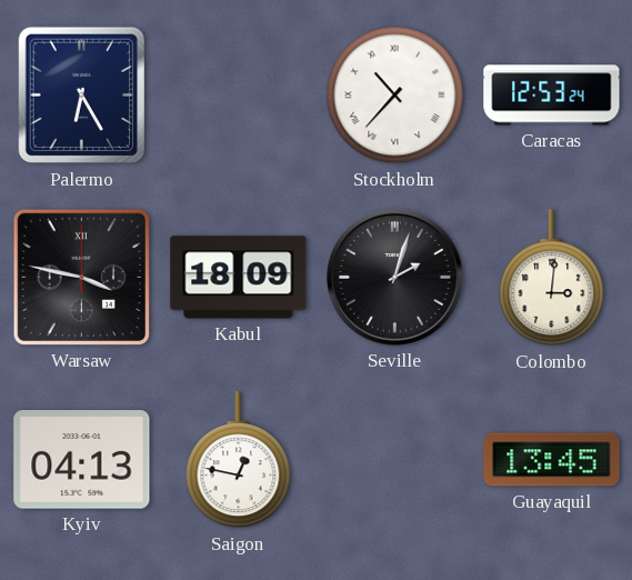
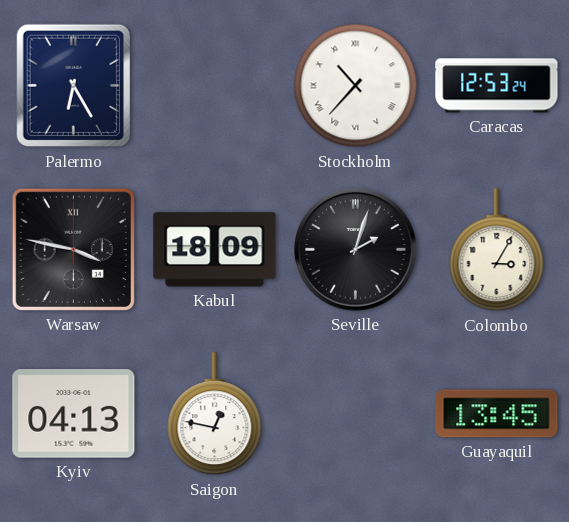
Colombo: 3:01 -> 3:05 (497, 250)
